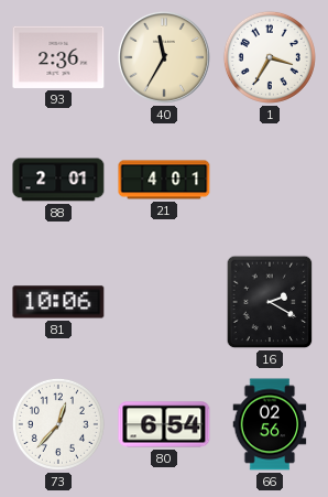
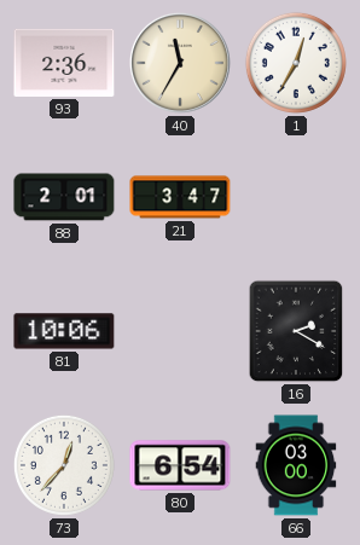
1: 3:35 -> 12:35 (296, 63)
21: 4:01 -> 3:47 (180, 197)
66: 02:56 -> 03:00 (296, 465)
